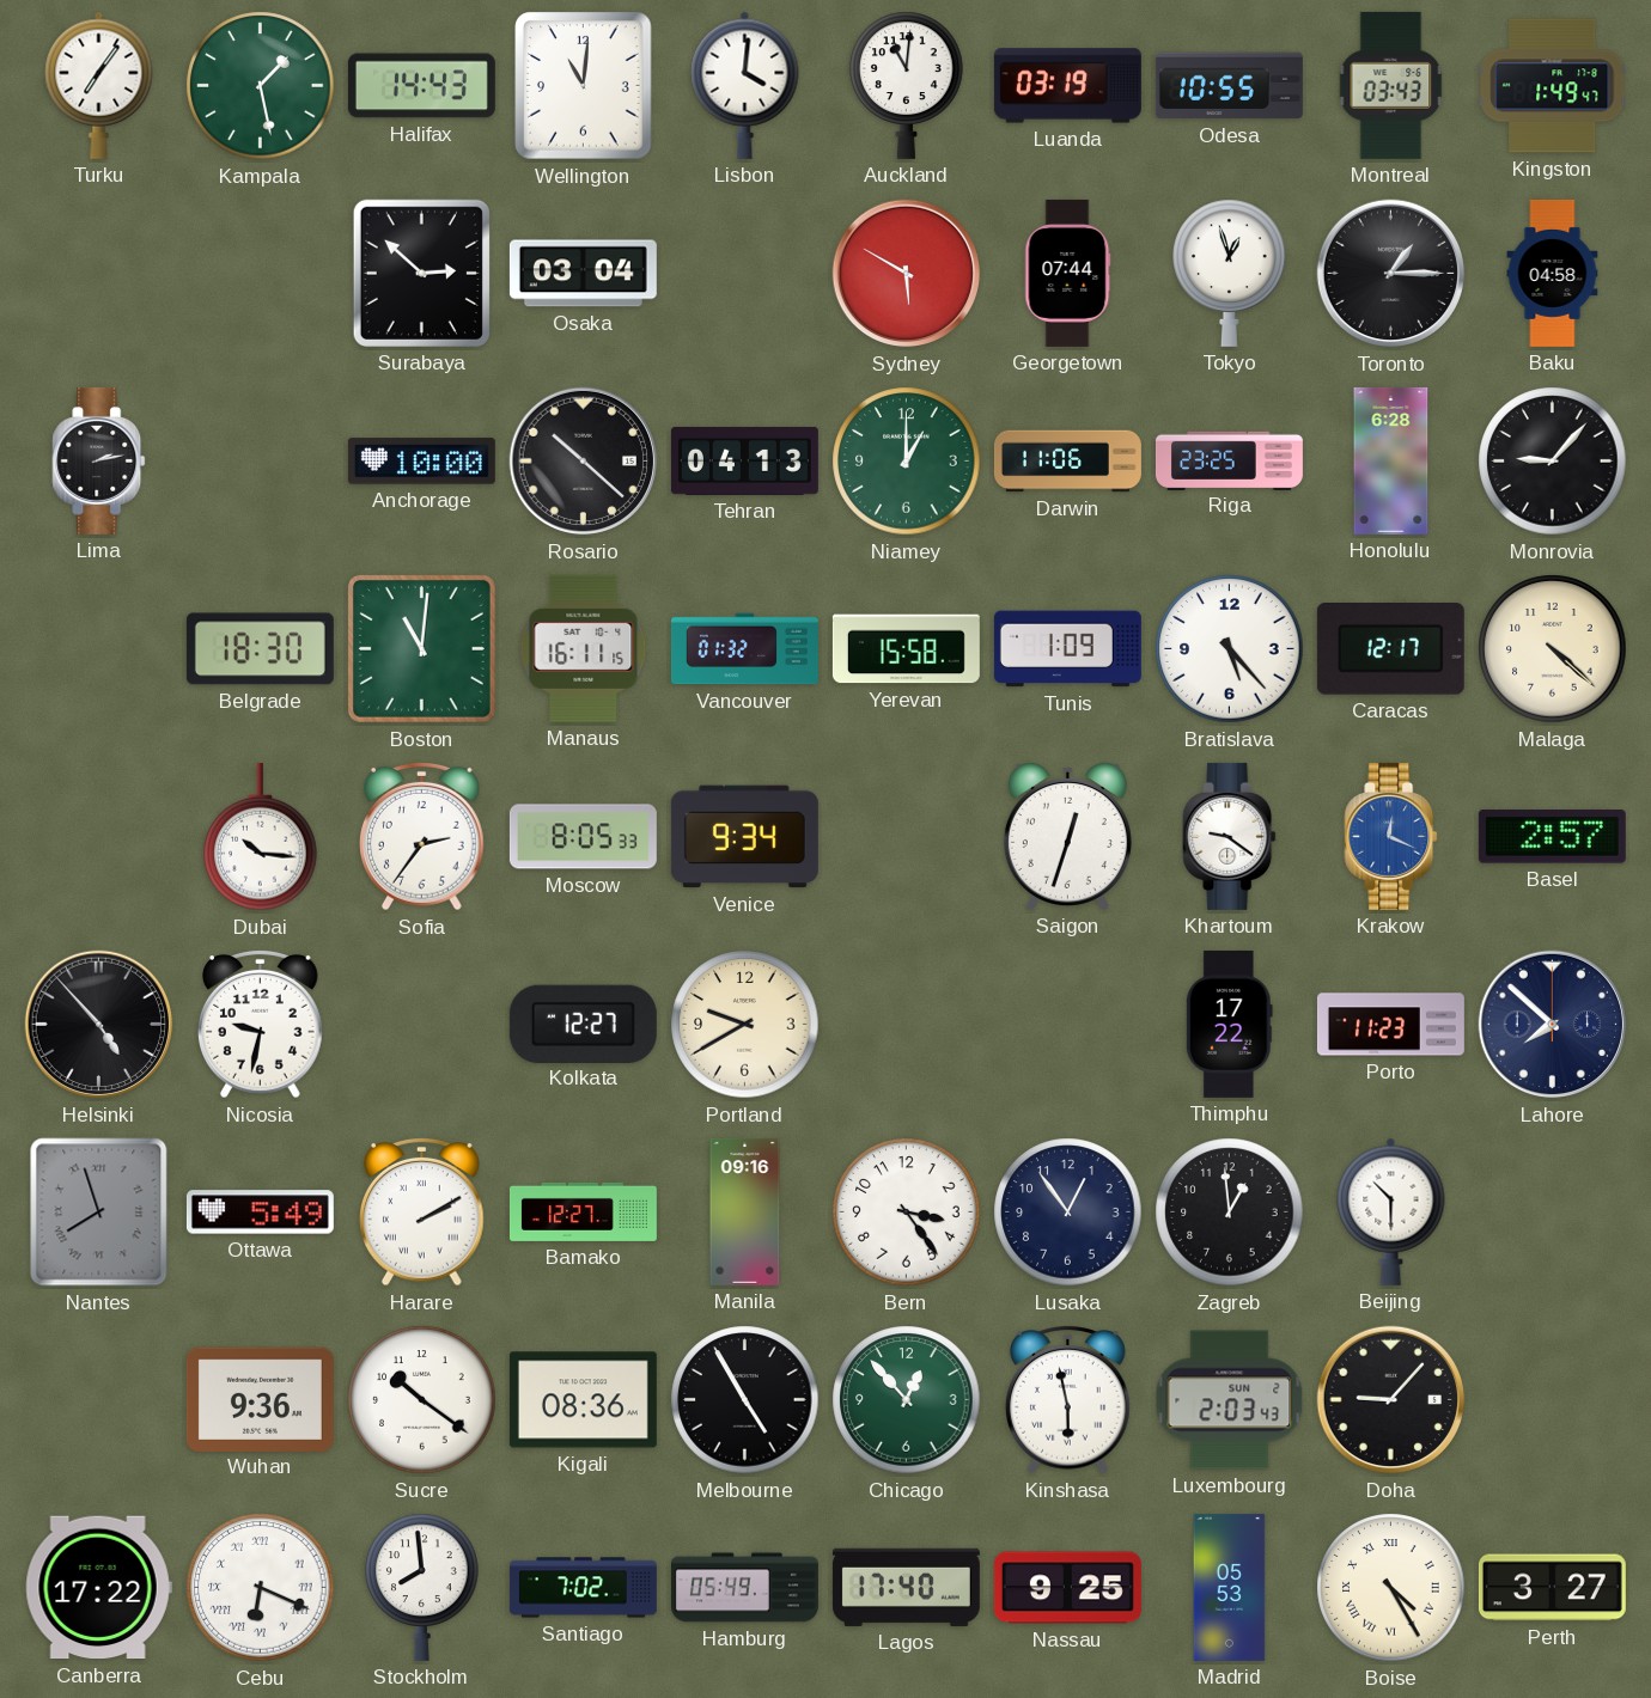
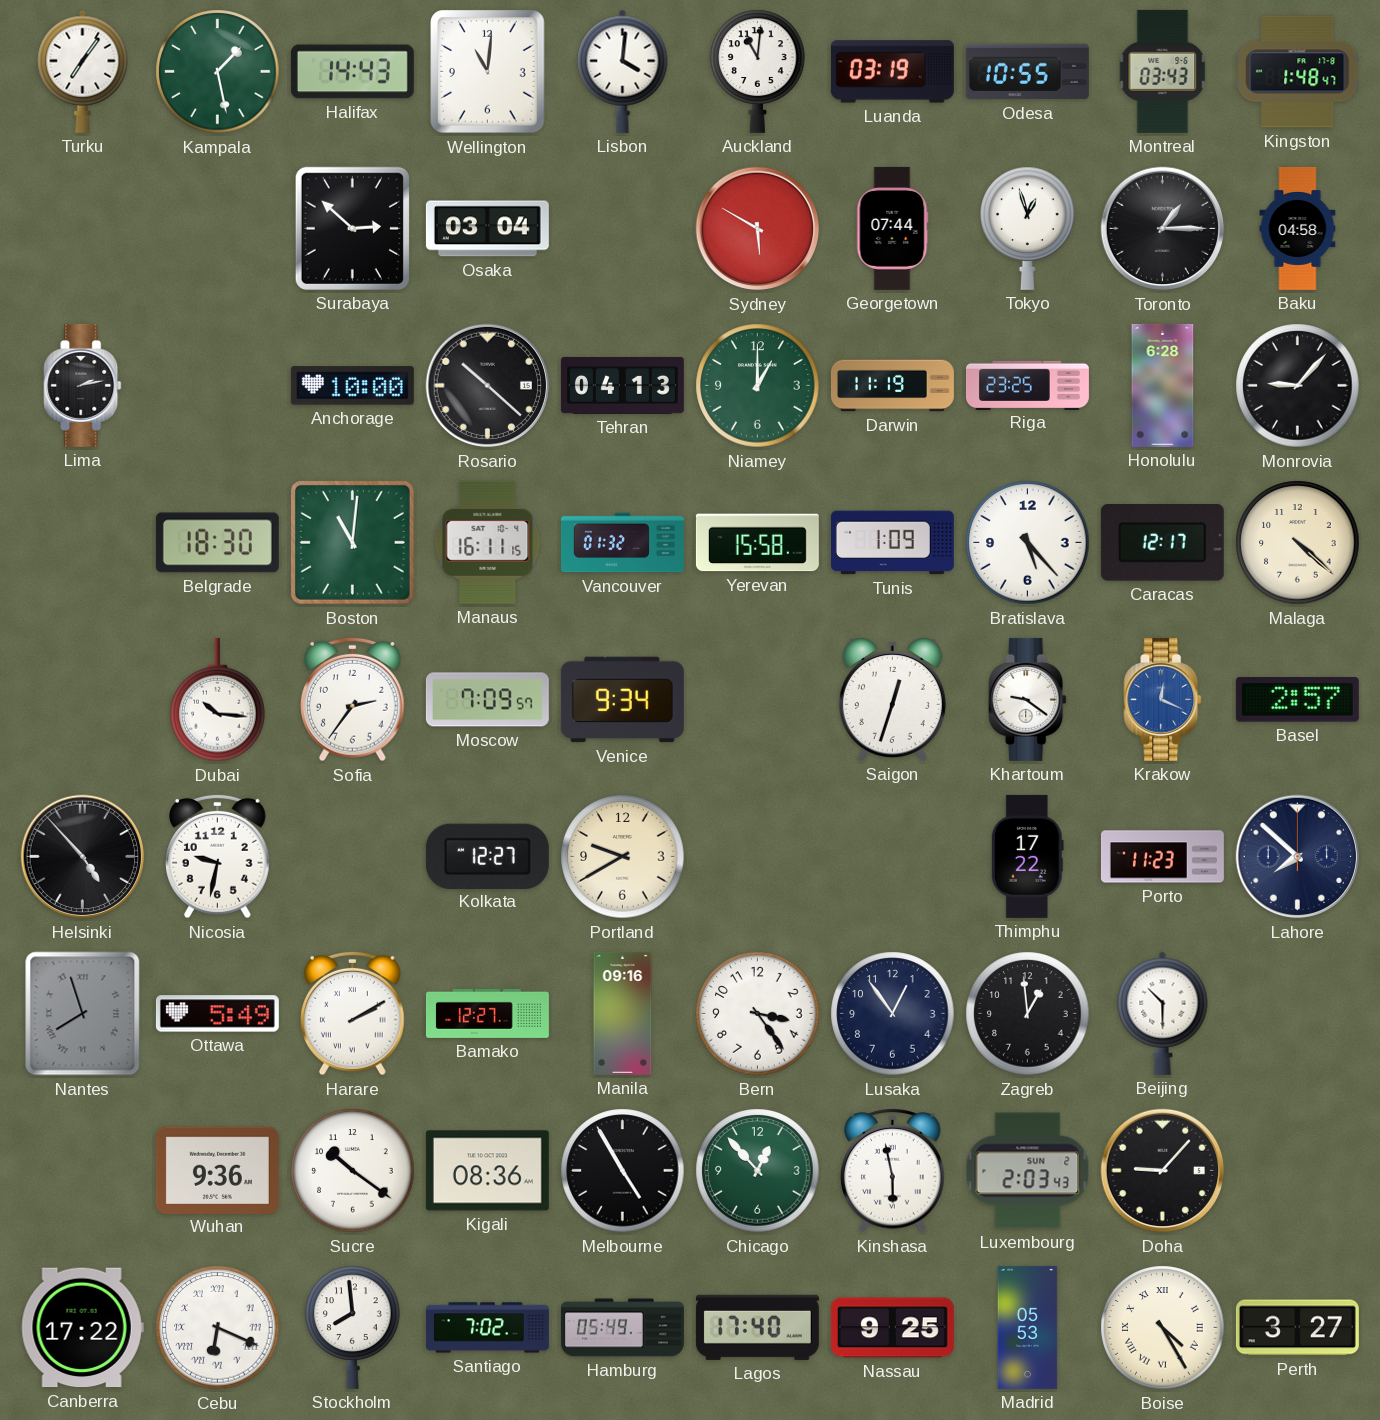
Kingston: 1:49 -> 1:48 (1298, 72)
Darwin: 11:06 -> 11:19 (892, 386)
Moscow: 8:05 -> 7:09 (487, 700)
